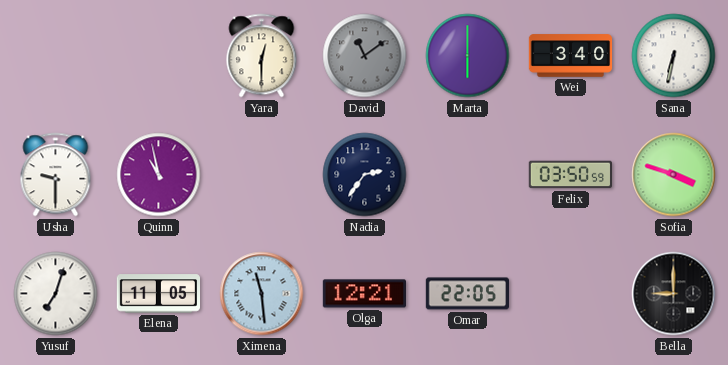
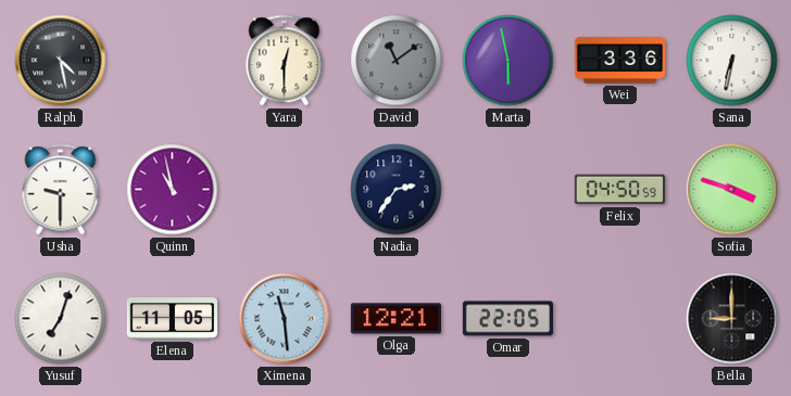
Ralph: none -> 4:28 (61, 61)
Marta: 6:00 -> 5:58 (508, 61)
Wei: 3:40 -> 3:36 (620, 61)
Felix: 03:50 -> 04:50 (619, 190)
